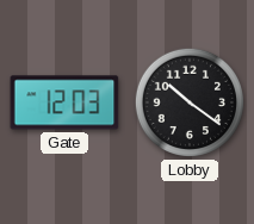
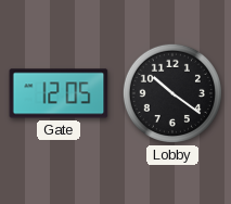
Gate: 12:03 -> 12:05 (59, 93)
